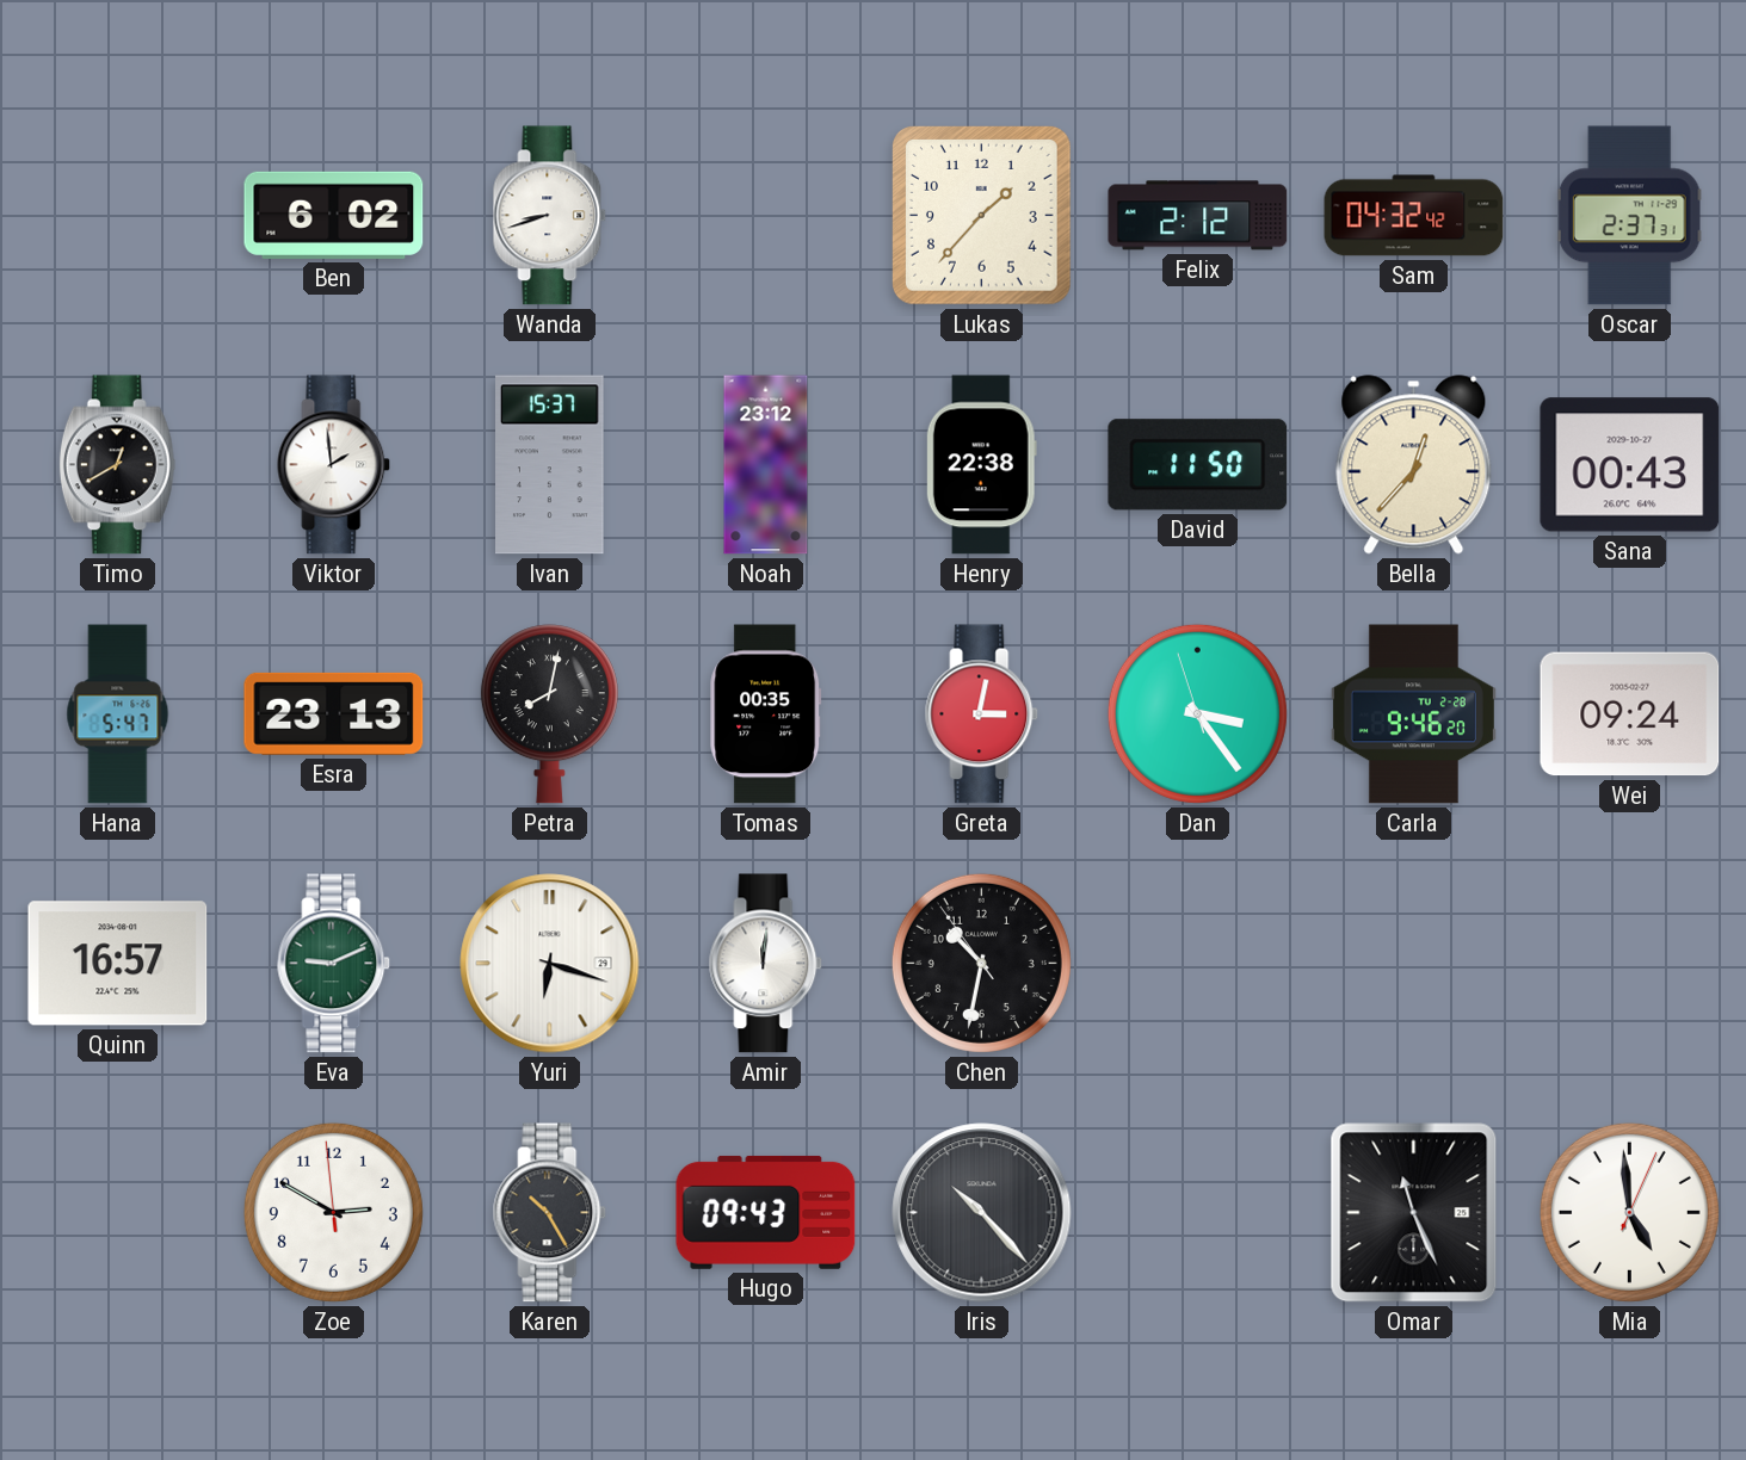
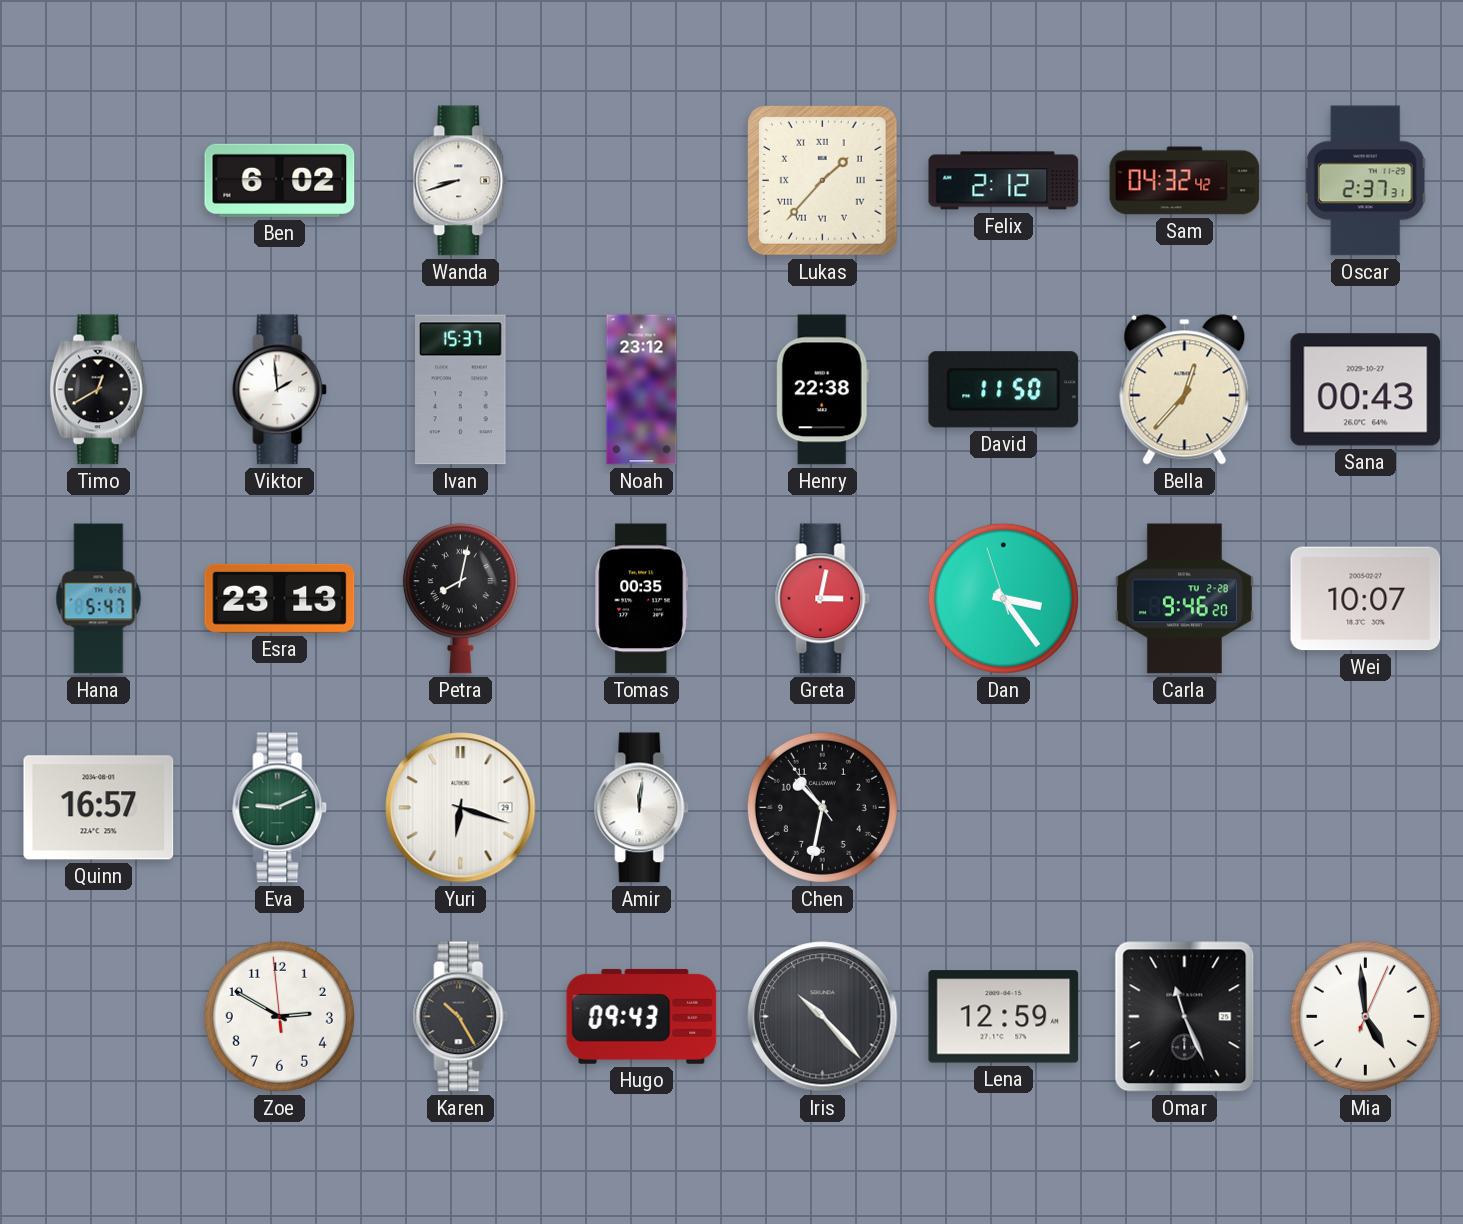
Lukas numerals: Arabic -> Roman (823, 181)
Wei: 09:24 -> 10:07 (1366, 599)
Lena: none -> 12:59 (1004, 1017)
